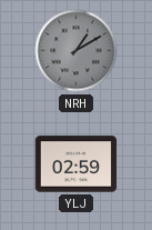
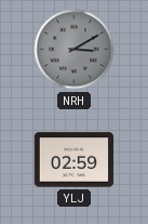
NRH: 1:10 -> 3:10 (75, 50)
